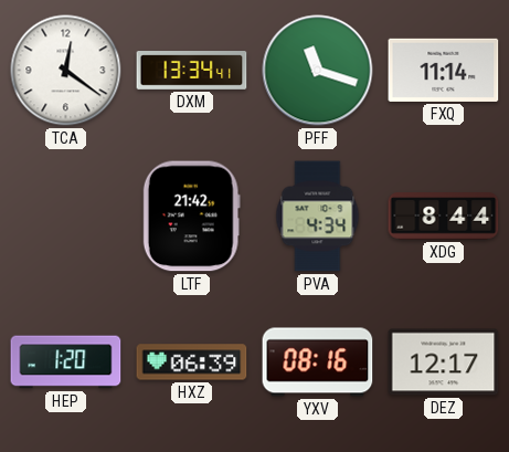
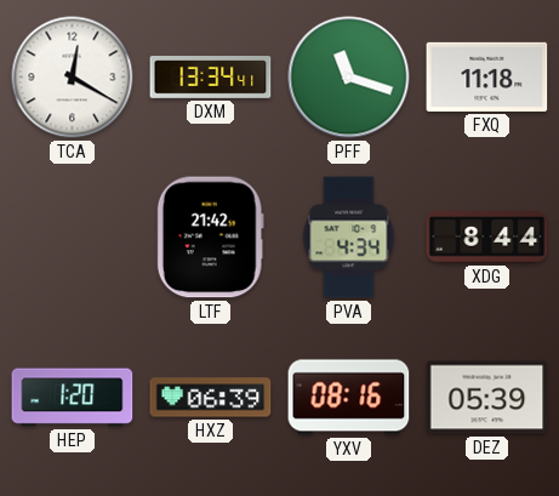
TCA: 12:21 -> 12:20 (73, 78)
FXQ: 11:14 -> 11:18 (487, 76)
DEZ: 12:17 -> 05:39 (487, 398)
